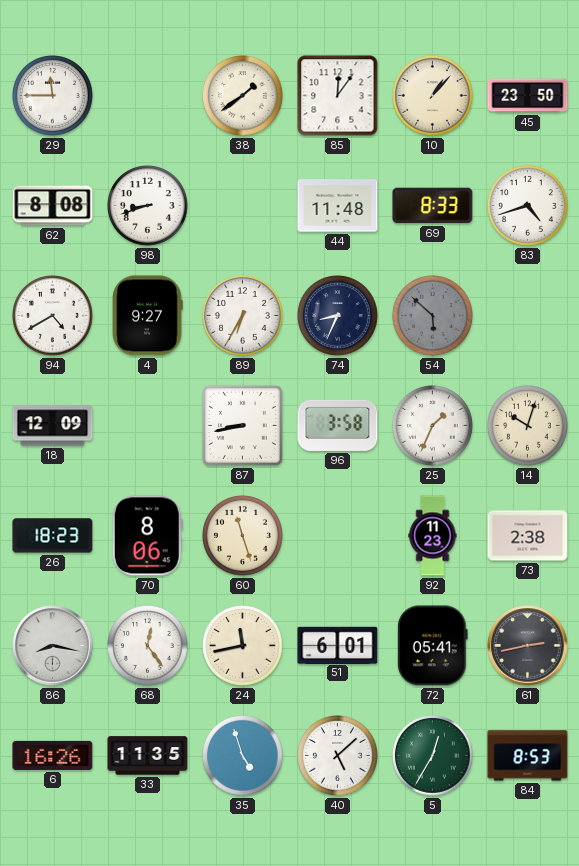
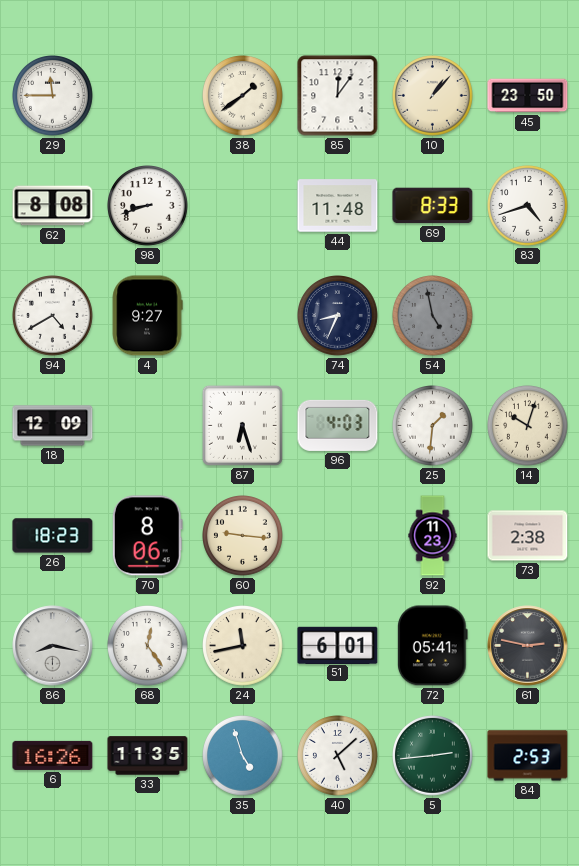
89: 6:35 -> none (243, 316)
54: 5:52 -> 4:58 (433, 316)
87: 8:43 -> 6:27 (242, 425)
96: 3:58 -> 4:03 (338, 425)
25: 1:34 -> 1:31 (433, 426)
60: 11:27 -> 9:16 (243, 536)
61: 2:43 -> 2:47 (528, 646)
5: 12:35 -> 2:44 (433, 756)
84: 8:53 -> 2:53 (528, 756)
